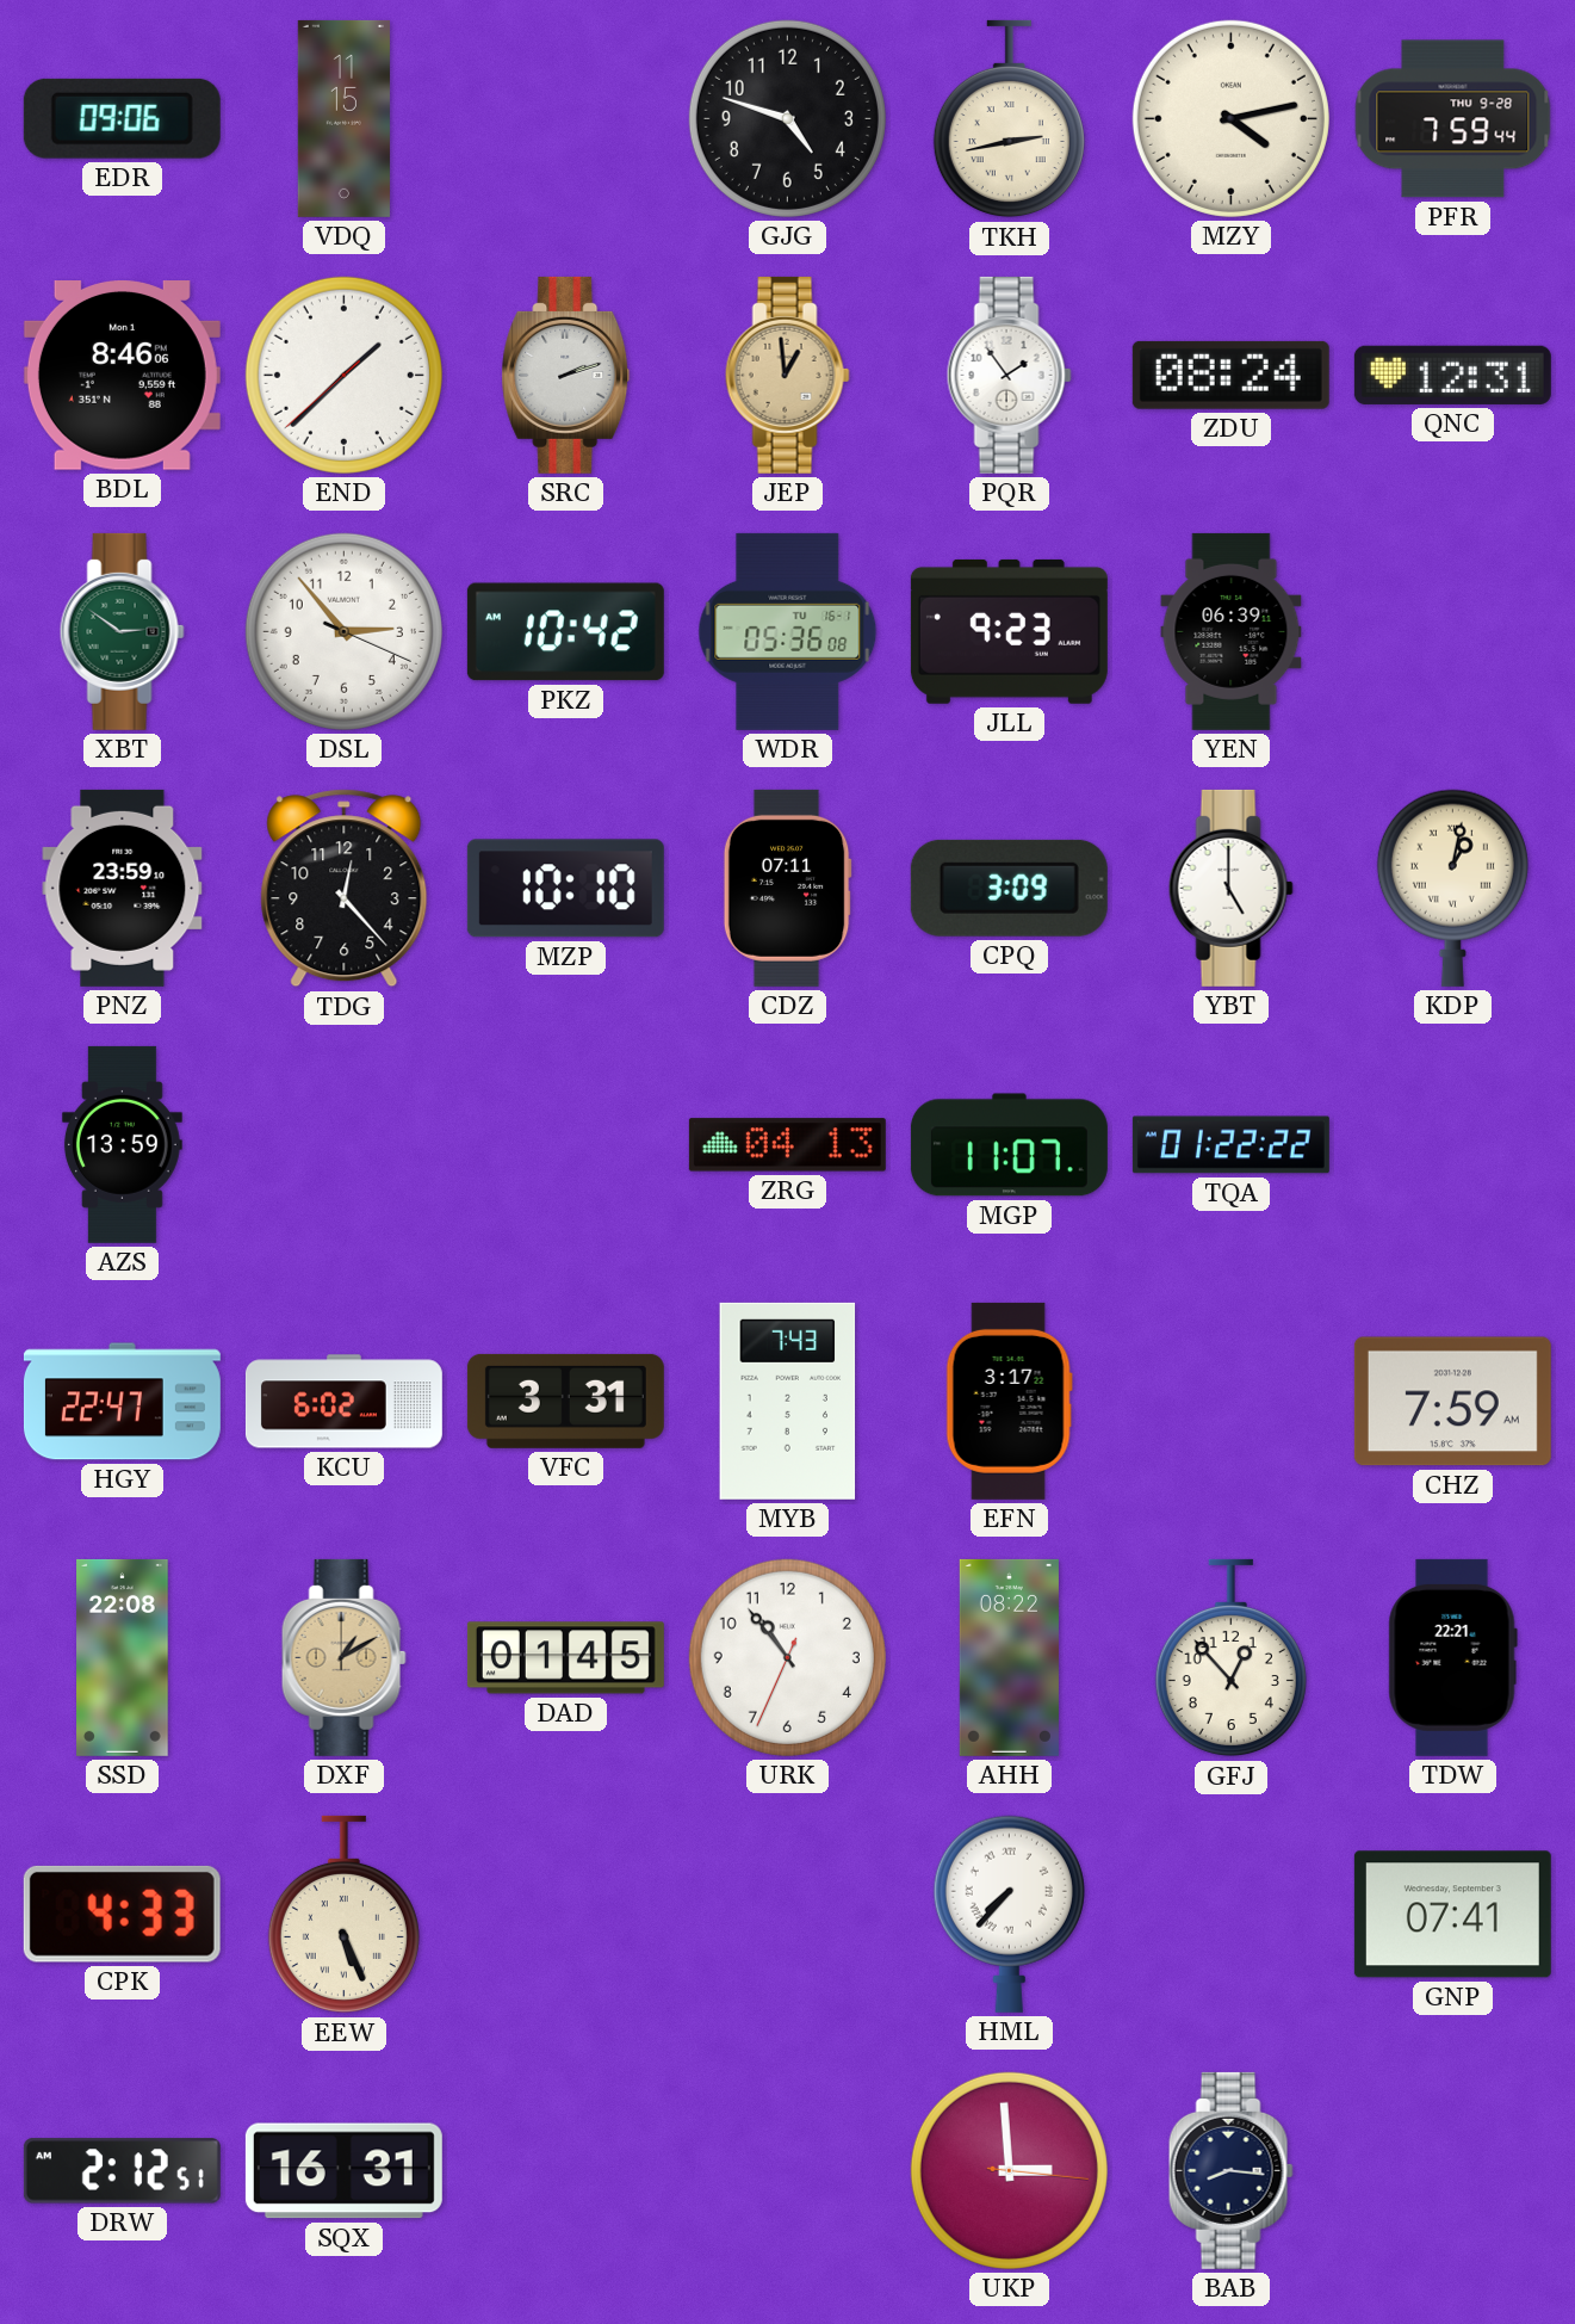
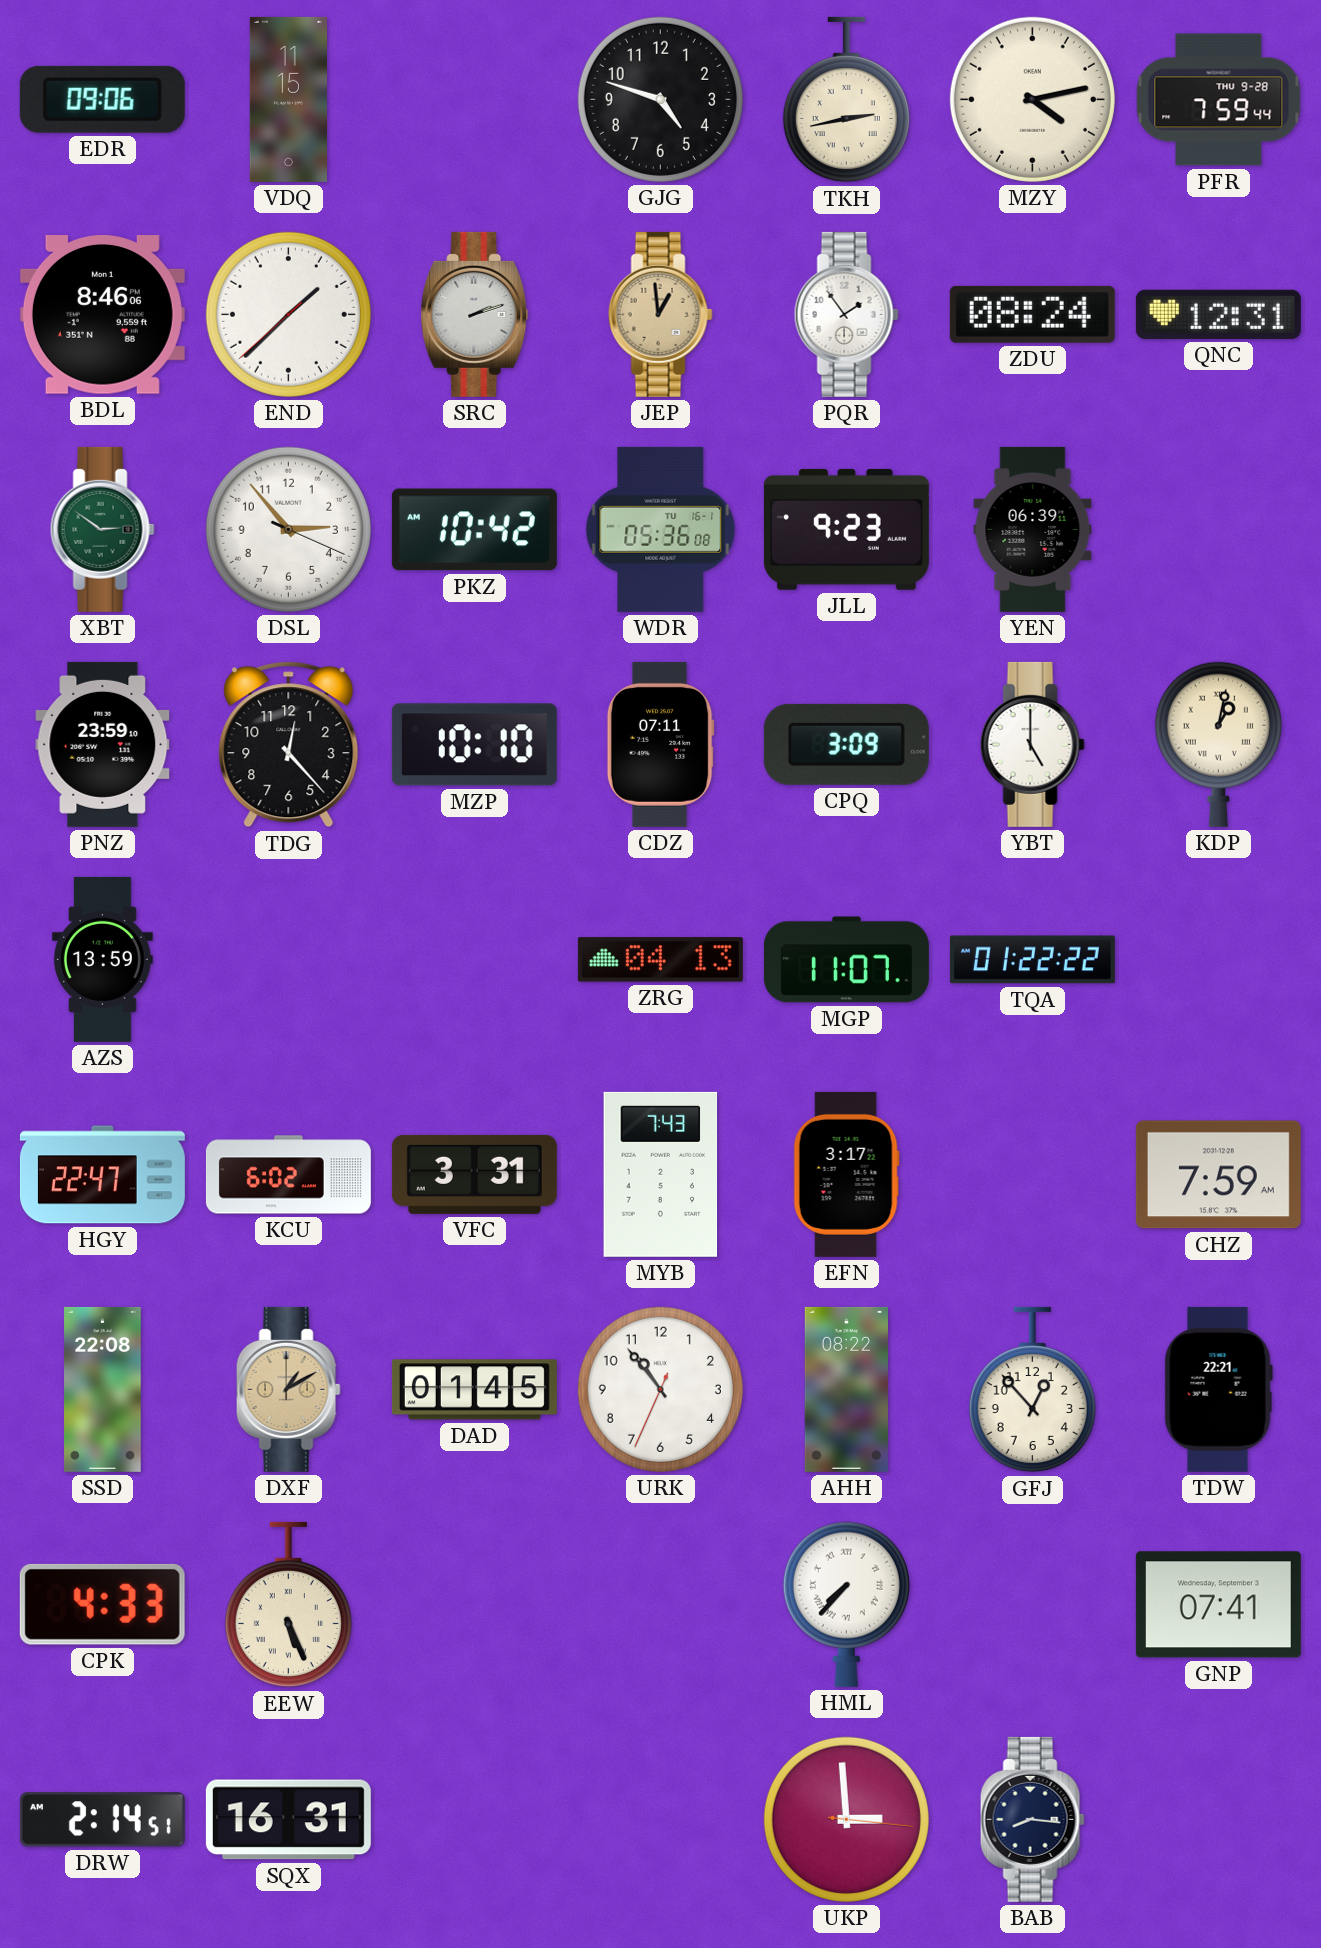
DRW: 2:12 -> 2:14 (102, 1820)
